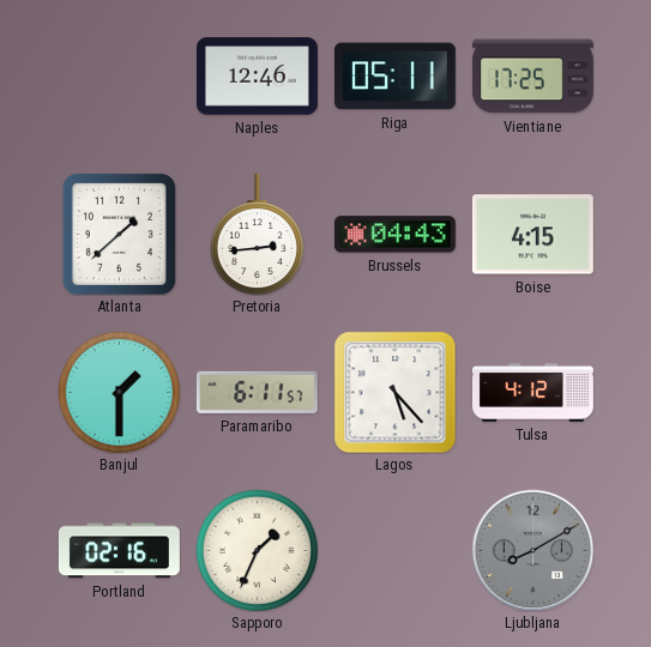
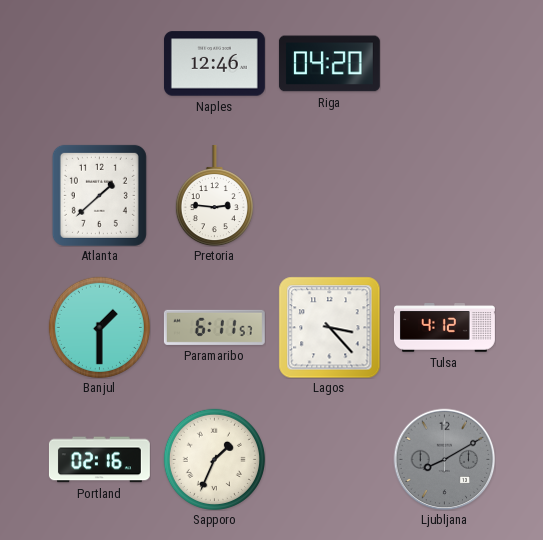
Riga: 05:11 -> 04:20 (329, 64)
Vientiane: 17:25 -> none (532, 77)
Pretoria: 2:44 -> 2:46 (214, 195)
Brussels: 04:43 -> none (394, 235)
Boise: 4:15 -> none (532, 235)
Lagos: 5:23 -> 3:23 (329, 327)
